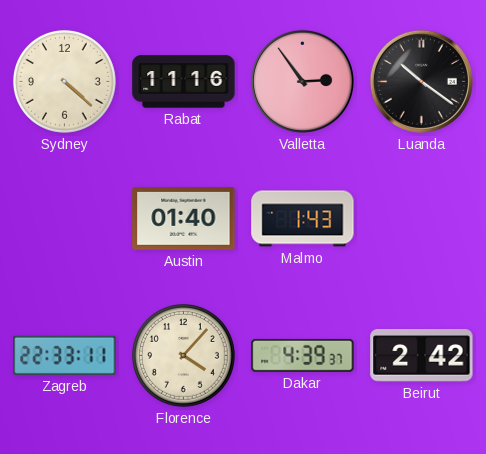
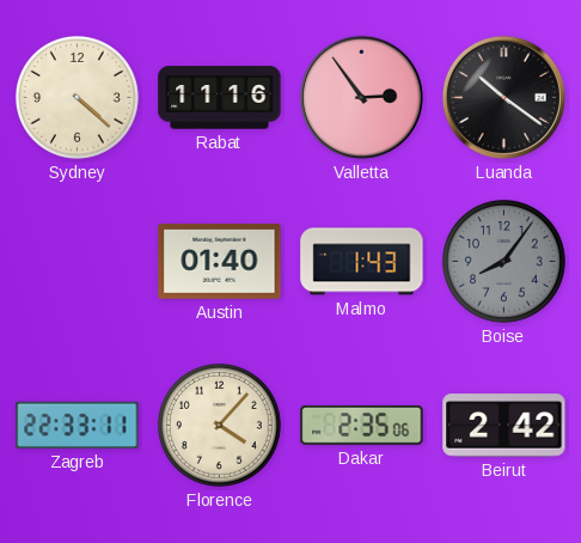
Boise: none -> 8:06 (504, 262)
Dakar: 4:39 -> 2:35 (362, 425)
